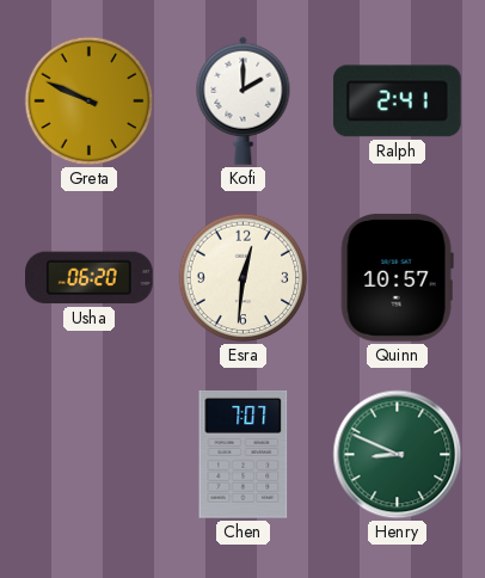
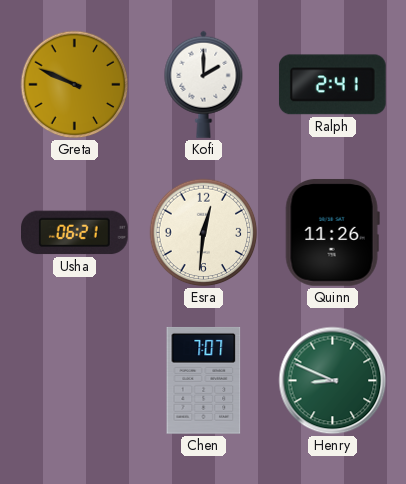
Usha: 06:20 -> 06:21 (75, 233)
Quinn: 10:57 -> 11:26 (332, 232)
